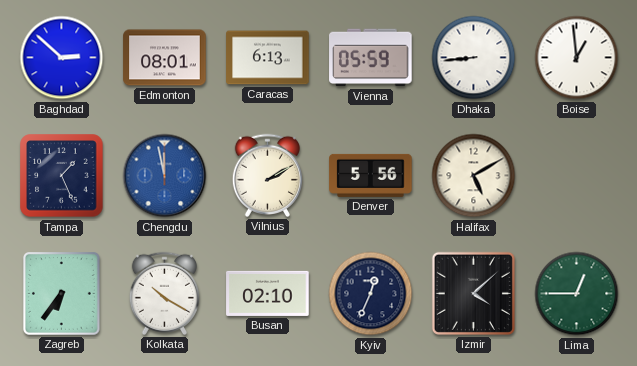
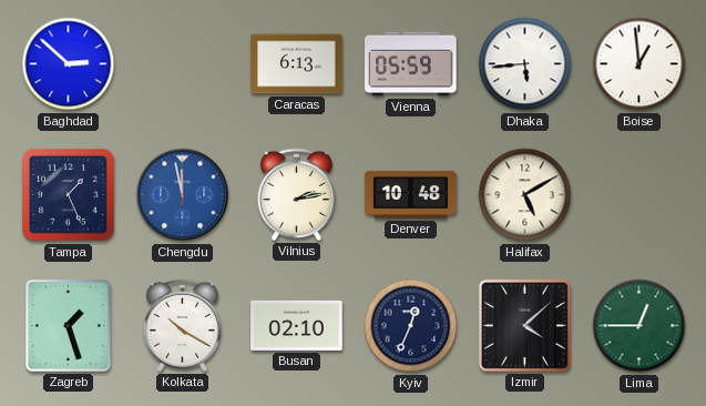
Edmonton: 08:01 -> none (165, 58)
Dhaka: 8:44 -> 5:44 (525, 64)
Vilnius: 2:10 -> 2:13 (296, 194)
Denver: 5:56 -> 10:48 (411, 194)
Zagreb: 6:36 -> 1:27 (68, 326)
